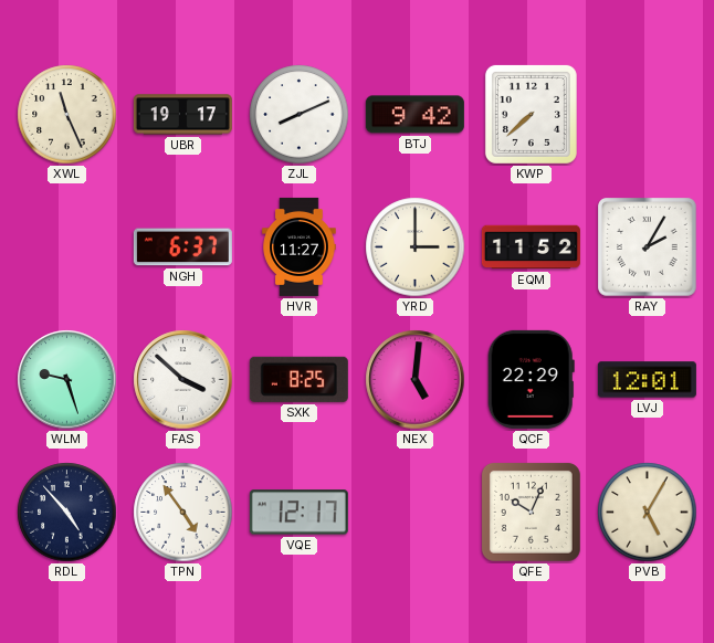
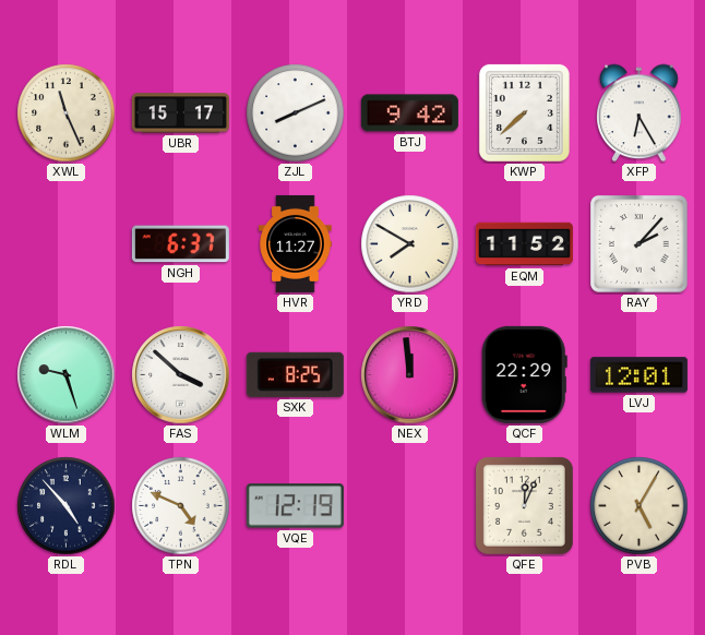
UBR: 19:17 -> 15:17 (180, 113)
XFP: none -> 6:25 (640, 113)
YRD: 3:00 -> 7:50 (410, 244)
RAY: 2:05 -> 2:07 (640, 244)
NEX: 5:01 -> 11:59 (410, 375)
TPN: 4:54 -> 4:49 (181, 506)
VQE: 12:17 -> 12:19 (295, 506)
QFE: 10:04 -> 12:04 (524, 505)
